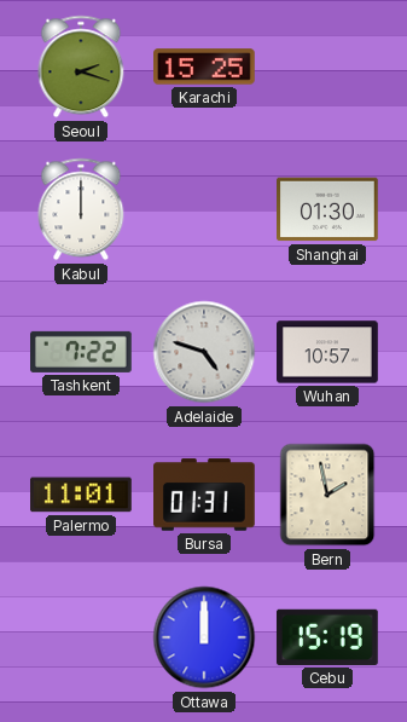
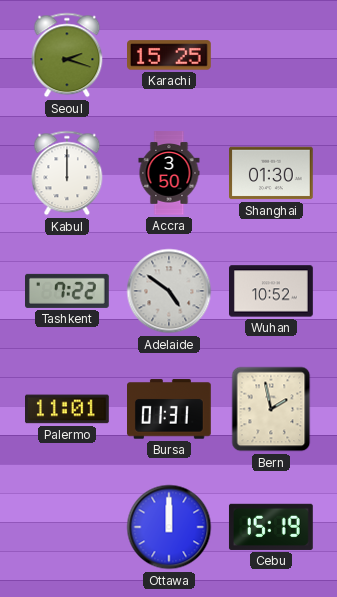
Accra: none -> 3:50 (169, 173)
Adelaide: 4:48 -> 4:51 (169, 291)
Wuhan: 10:57 -> 10:52 (272, 291)
